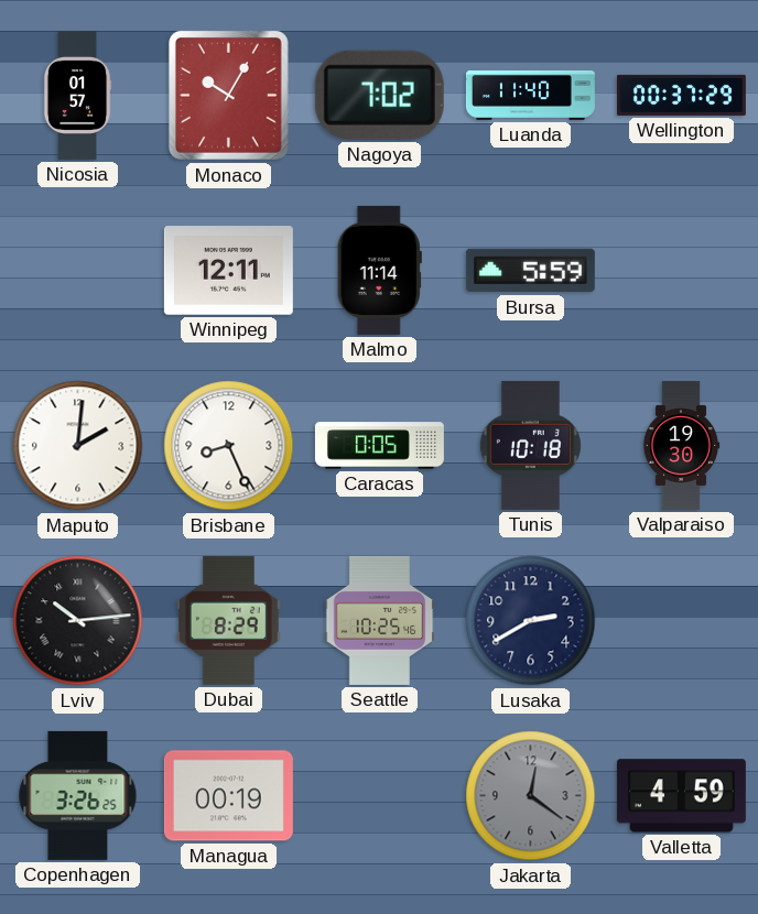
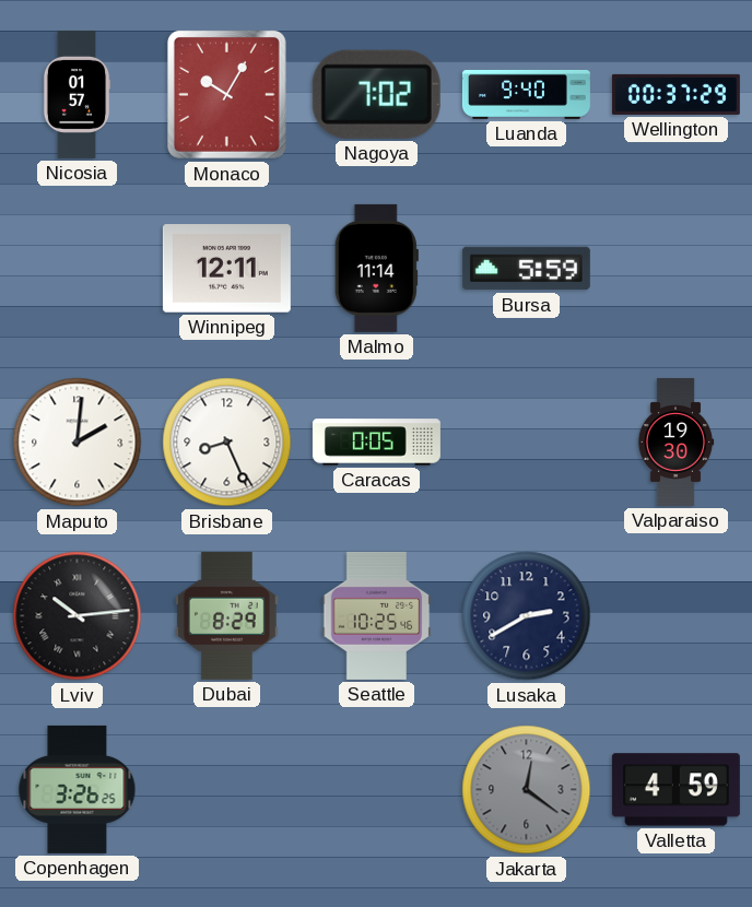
Luanda: 11:40 -> 9:40 (526, 94)
Tunis: 10:18 -> none (530, 445)
Managua: 00:19 -> none (228, 796)
